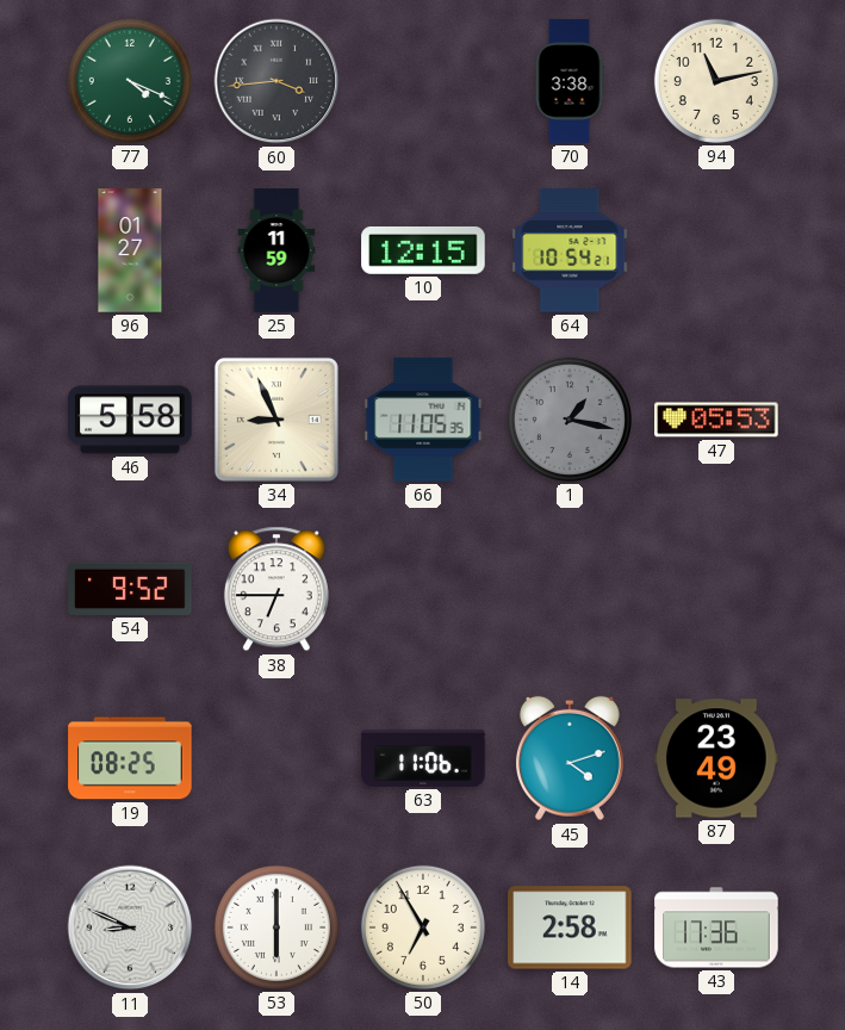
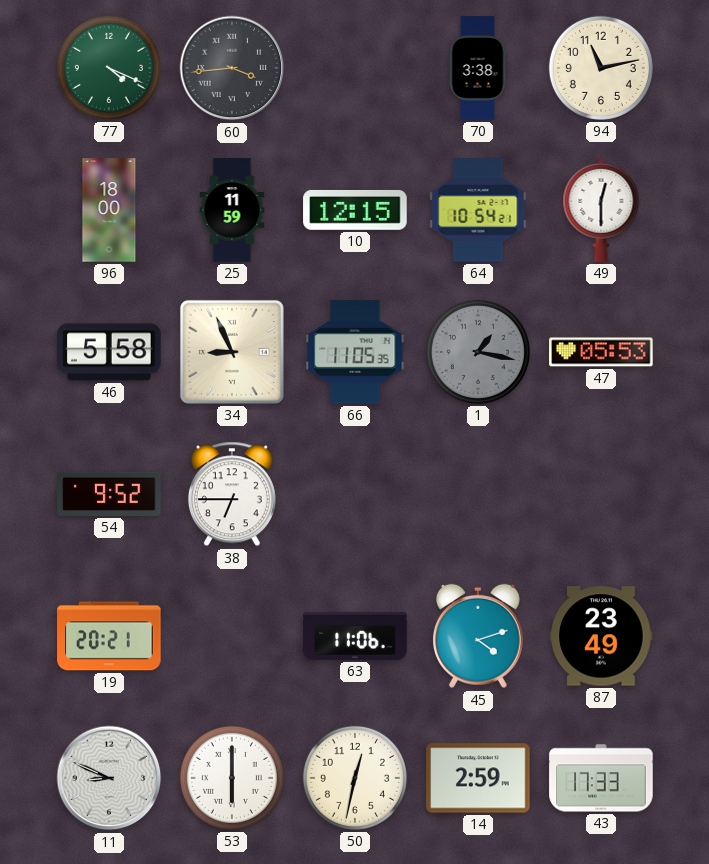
96: 01:27 -> 18:00 (109, 210)
49: none -> 12:30 (601, 210)
19: 08:25 -> 20:21 (109, 636)
50: 6:55 -> 12:32 (355, 778)
14: 2:58 -> 2:59 (478, 778)
43: 17:36 -> 17:33 (601, 778)
